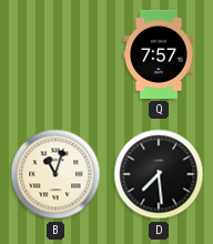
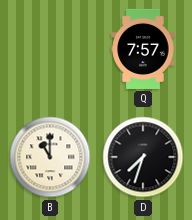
B: 11:03 -> 11:00 (50, 157)
D: 7:29 -> 7:33 (143, 157)
